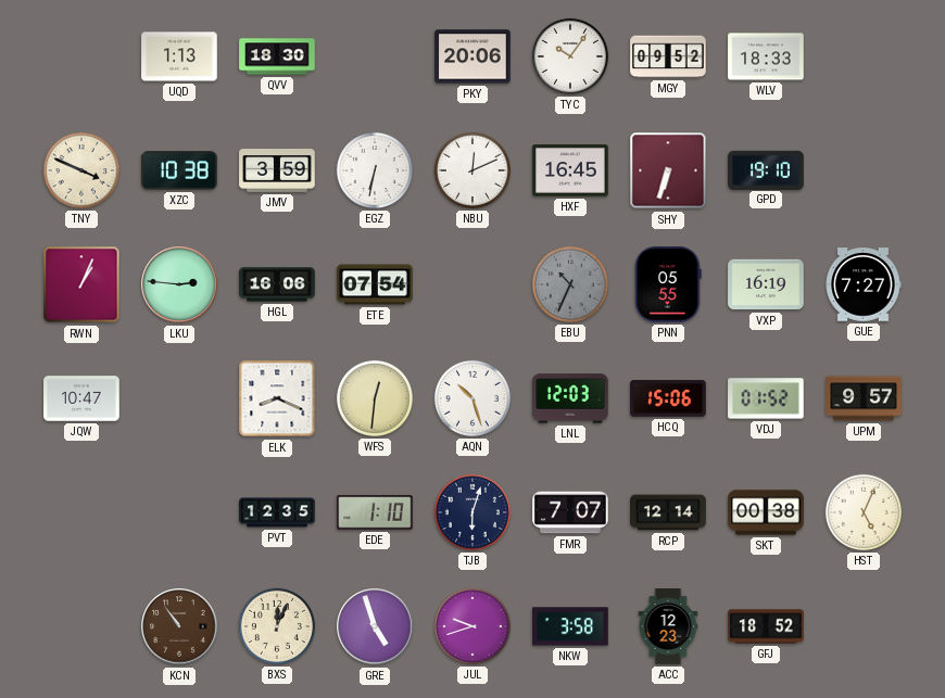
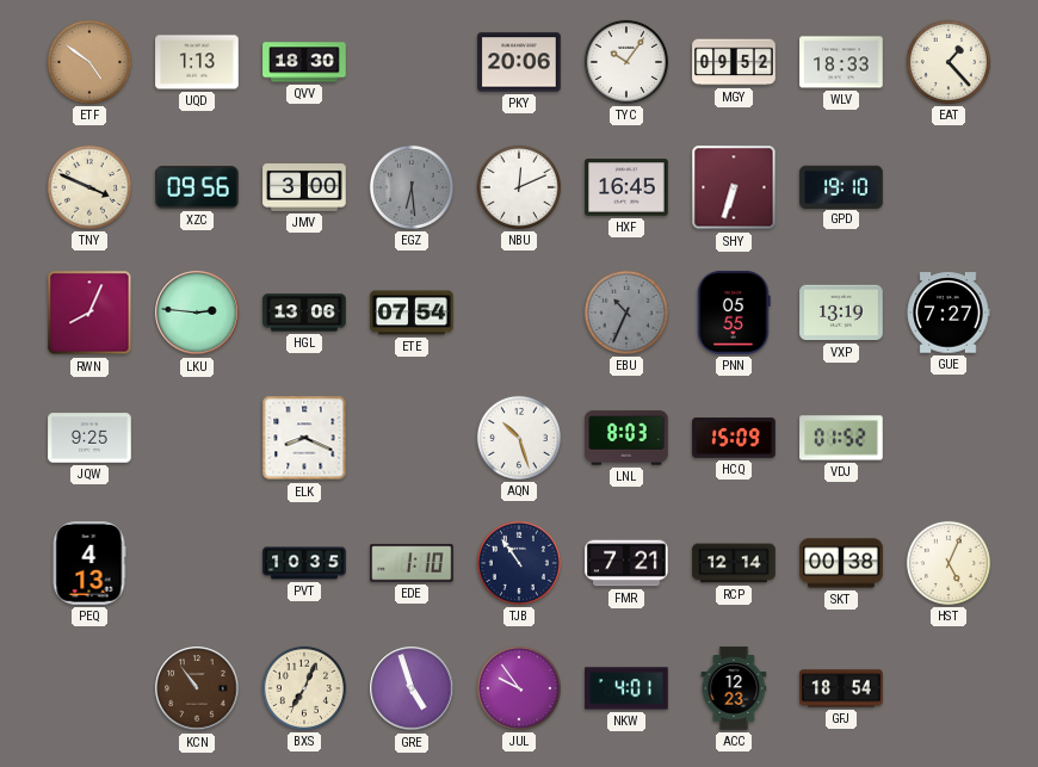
ETF: none -> 4:51 (89, 62)
EAT: none -> 1:23 (949, 62)
XZC: 10:38 -> 09:56 (197, 187)
JMV: 3:59 -> 3:00 (304, 188)
EGZ: 6:32 -> 6:29 (412, 187)
EGZ dial: white -> grey (412, 187)
RWN: 1:04 -> 8:04 (89, 313)
HGL: 16:06 -> 13:06 (304, 313)
VXP: 16:19 -> 13:19 (841, 313)
JQW: 10:47 -> 9:25 (89, 438)
WFS: 12:31 -> none (375, 398)
LNL: 12:03 -> 8:03 (626, 438)
HCQ: 15:06 -> 15:09 (734, 438)
UPM: 9:57 -> none (864, 398)
PEQ: none -> 4:13 (89, 563)
PVT: 12:35 -> 10:35 (304, 563)
TJB: 6:03 -> 10:54 (519, 563)
FMR: 7:07 -> 7:21 (626, 563)
BXS: 12:04 -> 7:04 (304, 688)
JUL: 9:42 -> 9:54 (519, 688)
NKW: 3:58 -> 4:01 (626, 688)
GFJ: 18:52 -> 18:54 (841, 688)
